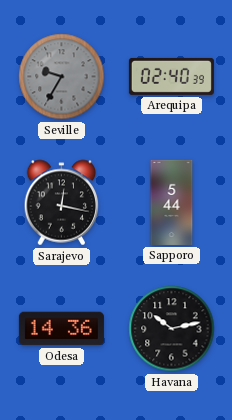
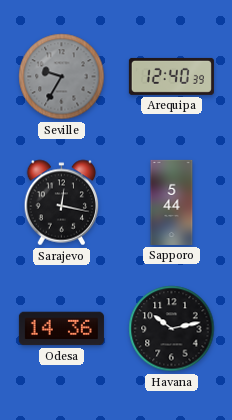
Arequipa: 02:40 -> 12:40 (171, 76)
